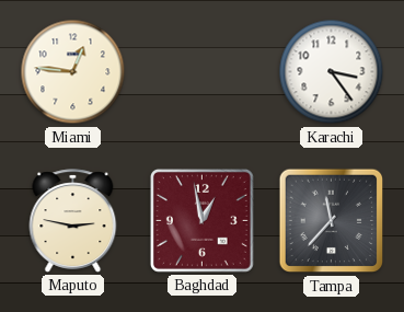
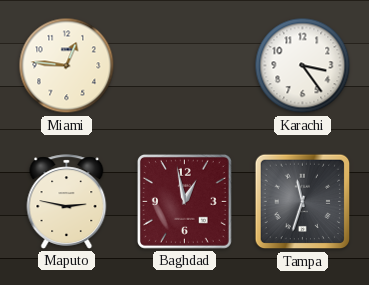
Tampa: 11:37 -> 11:33 (303, 202)
